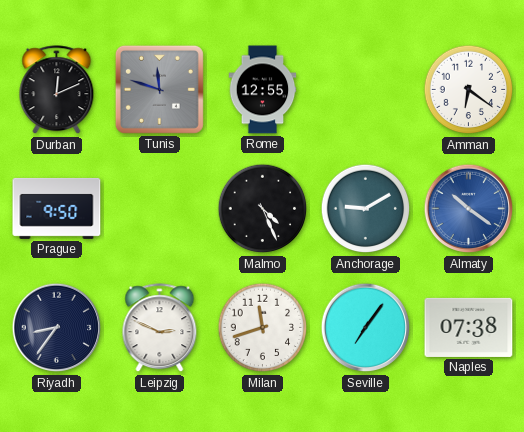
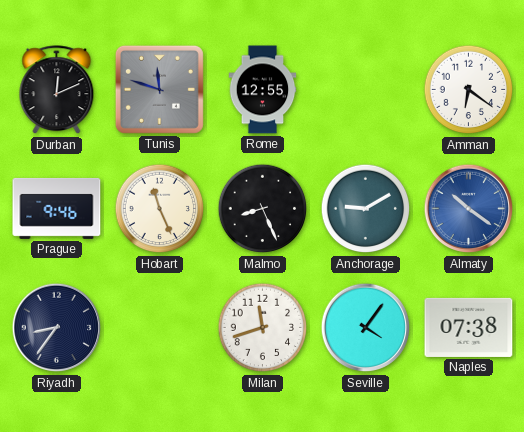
Prague: 9:50 -> 9:46 (57, 208)
Hobart: none -> 11:26 (160, 209)
Malmo: 4:26 -> 8:26 (263, 209)
Leipzig: 2:49 -> none (160, 328)
Seville: 7:06 -> 4:06 (366, 328)
